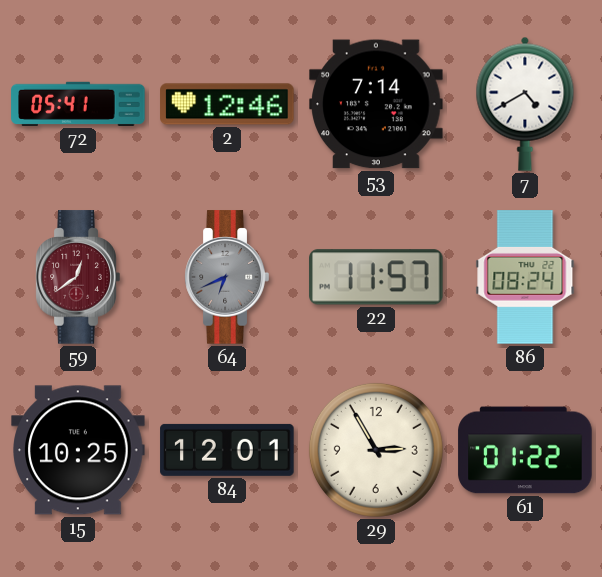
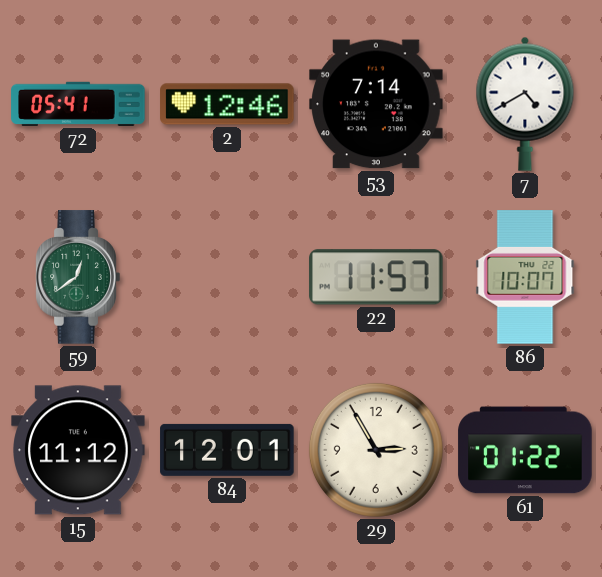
59 dial: burgundy -> green (78, 277)
64: 6:41 -> none (227, 277)
86: 08:24 -> 10:07 (525, 277)
15: 10:25 -> 11:12 (78, 450)
